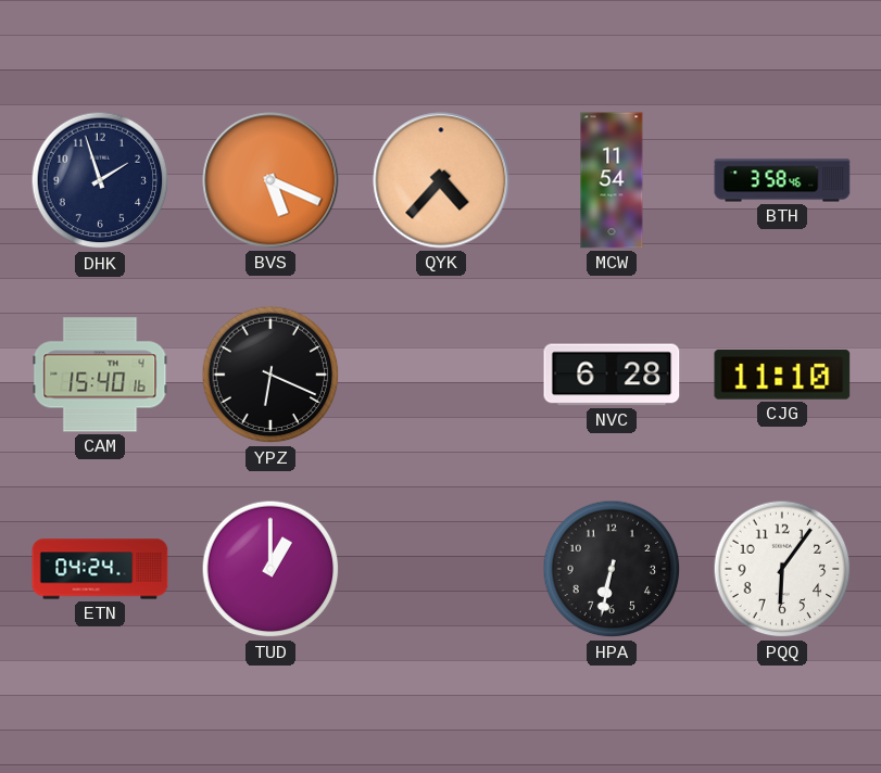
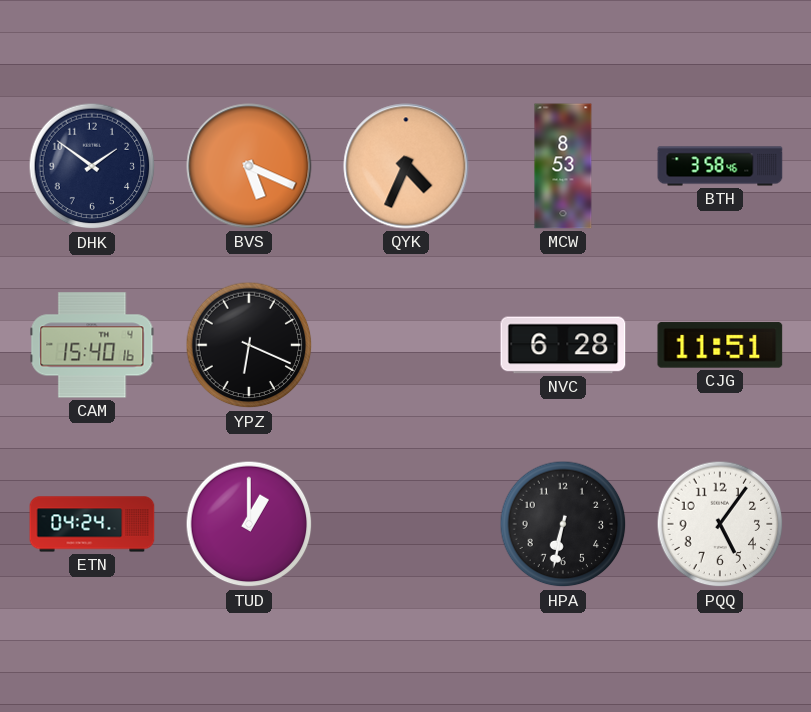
DHK: 1:57 -> 1:51 (92, 166)
QYK: 4:37 -> 4:34 (406, 166)
MCW: 11:54 -> 8:53 (563, 166)
CJG: 11:10 -> 11:51 (720, 345)
PQQ: 6:06 -> 5:06 (720, 524)
